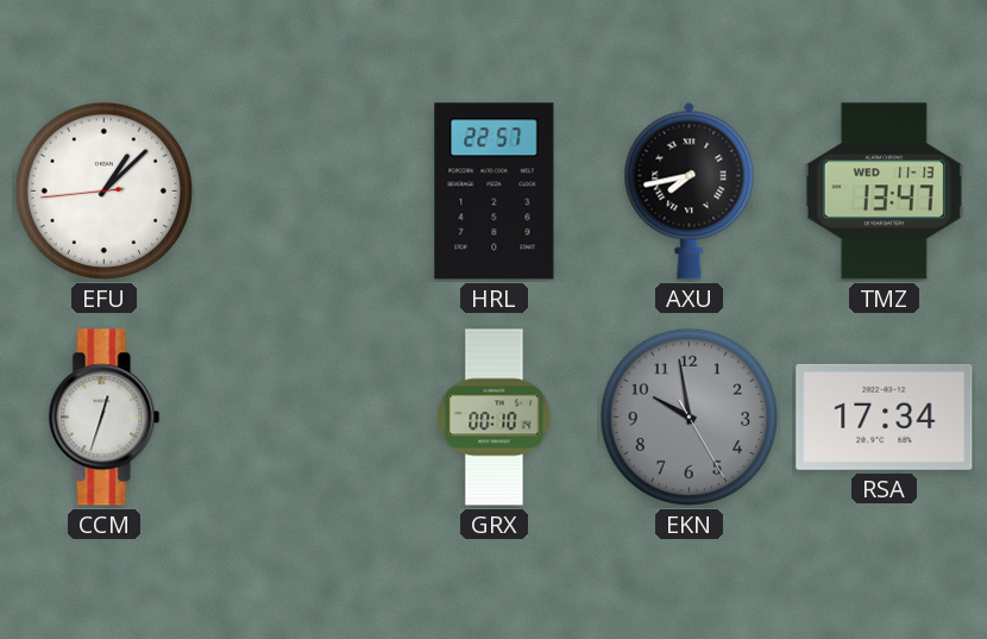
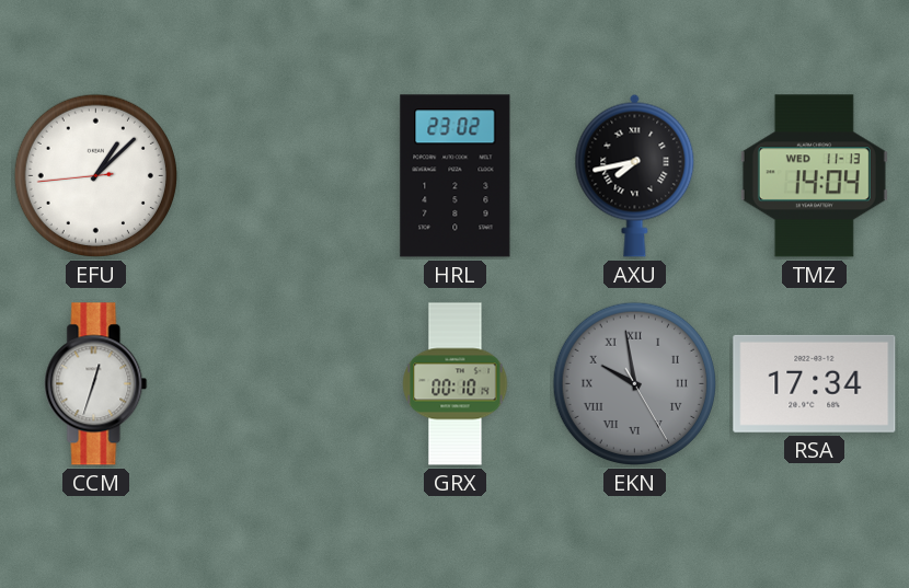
HRL: 22:57 -> 23:02 (456, 176)
TMZ: 13:47 -> 14:04 (814, 176)
EKN numerals: Arabic -> Roman (634, 383)
